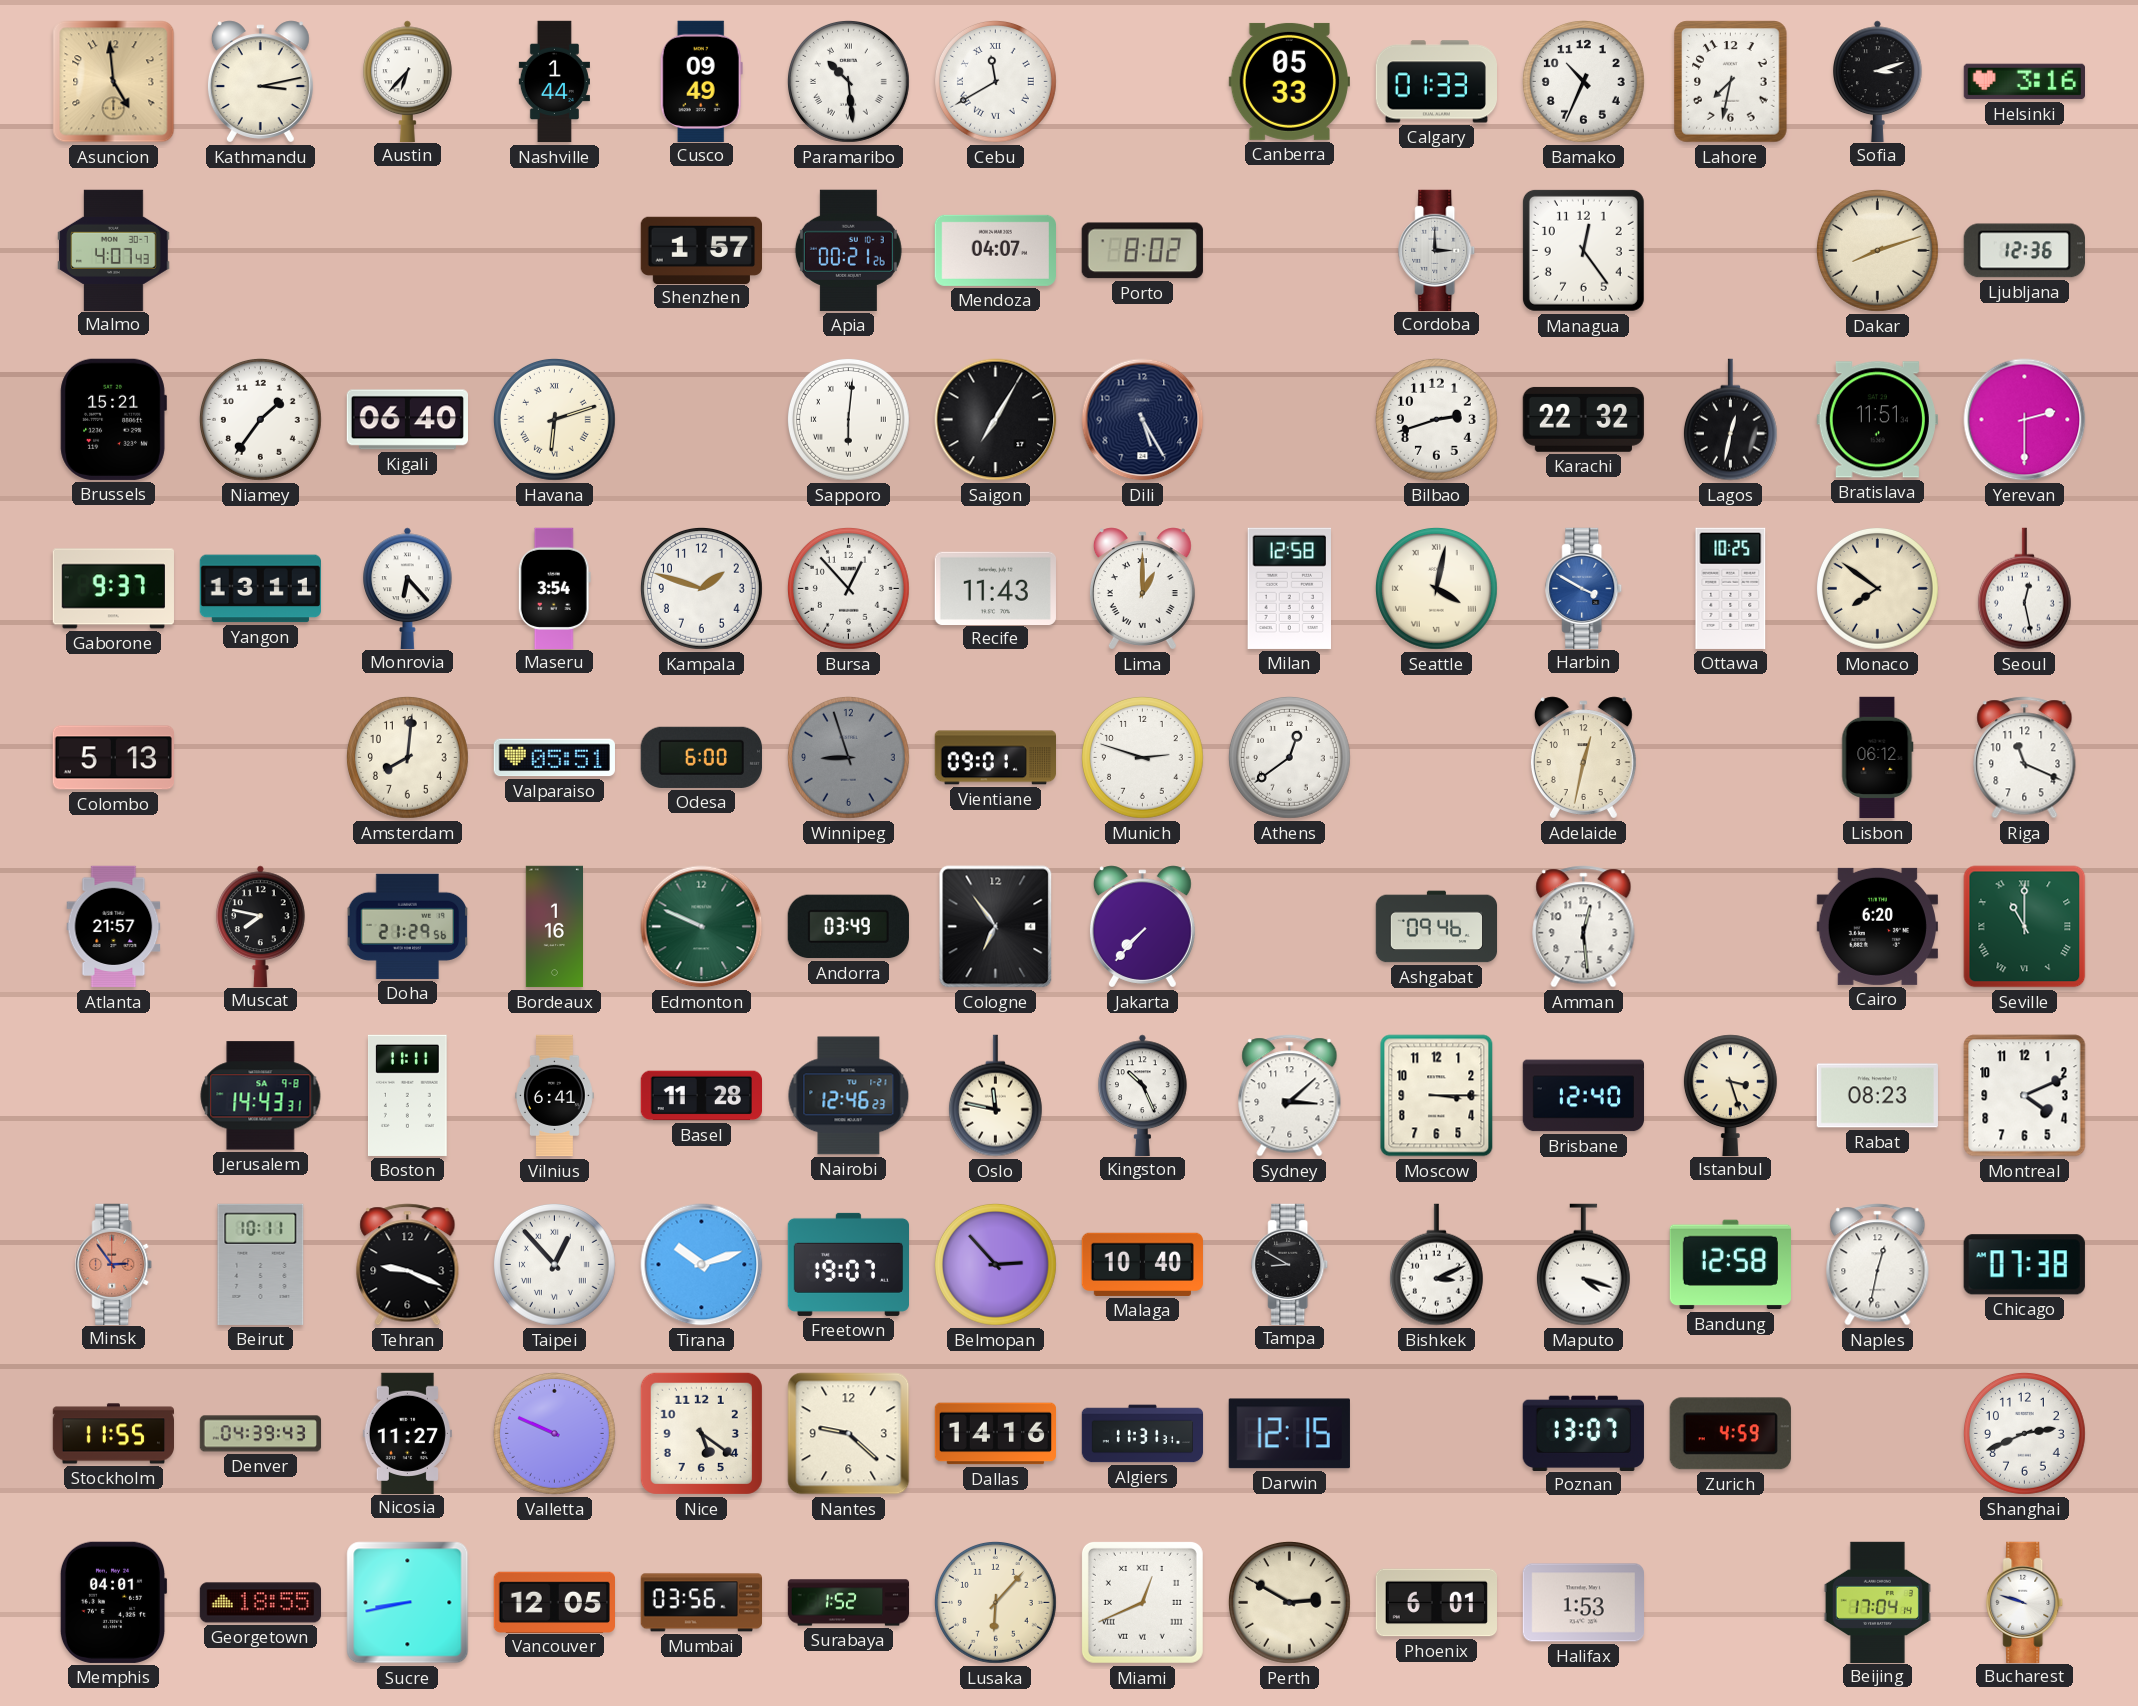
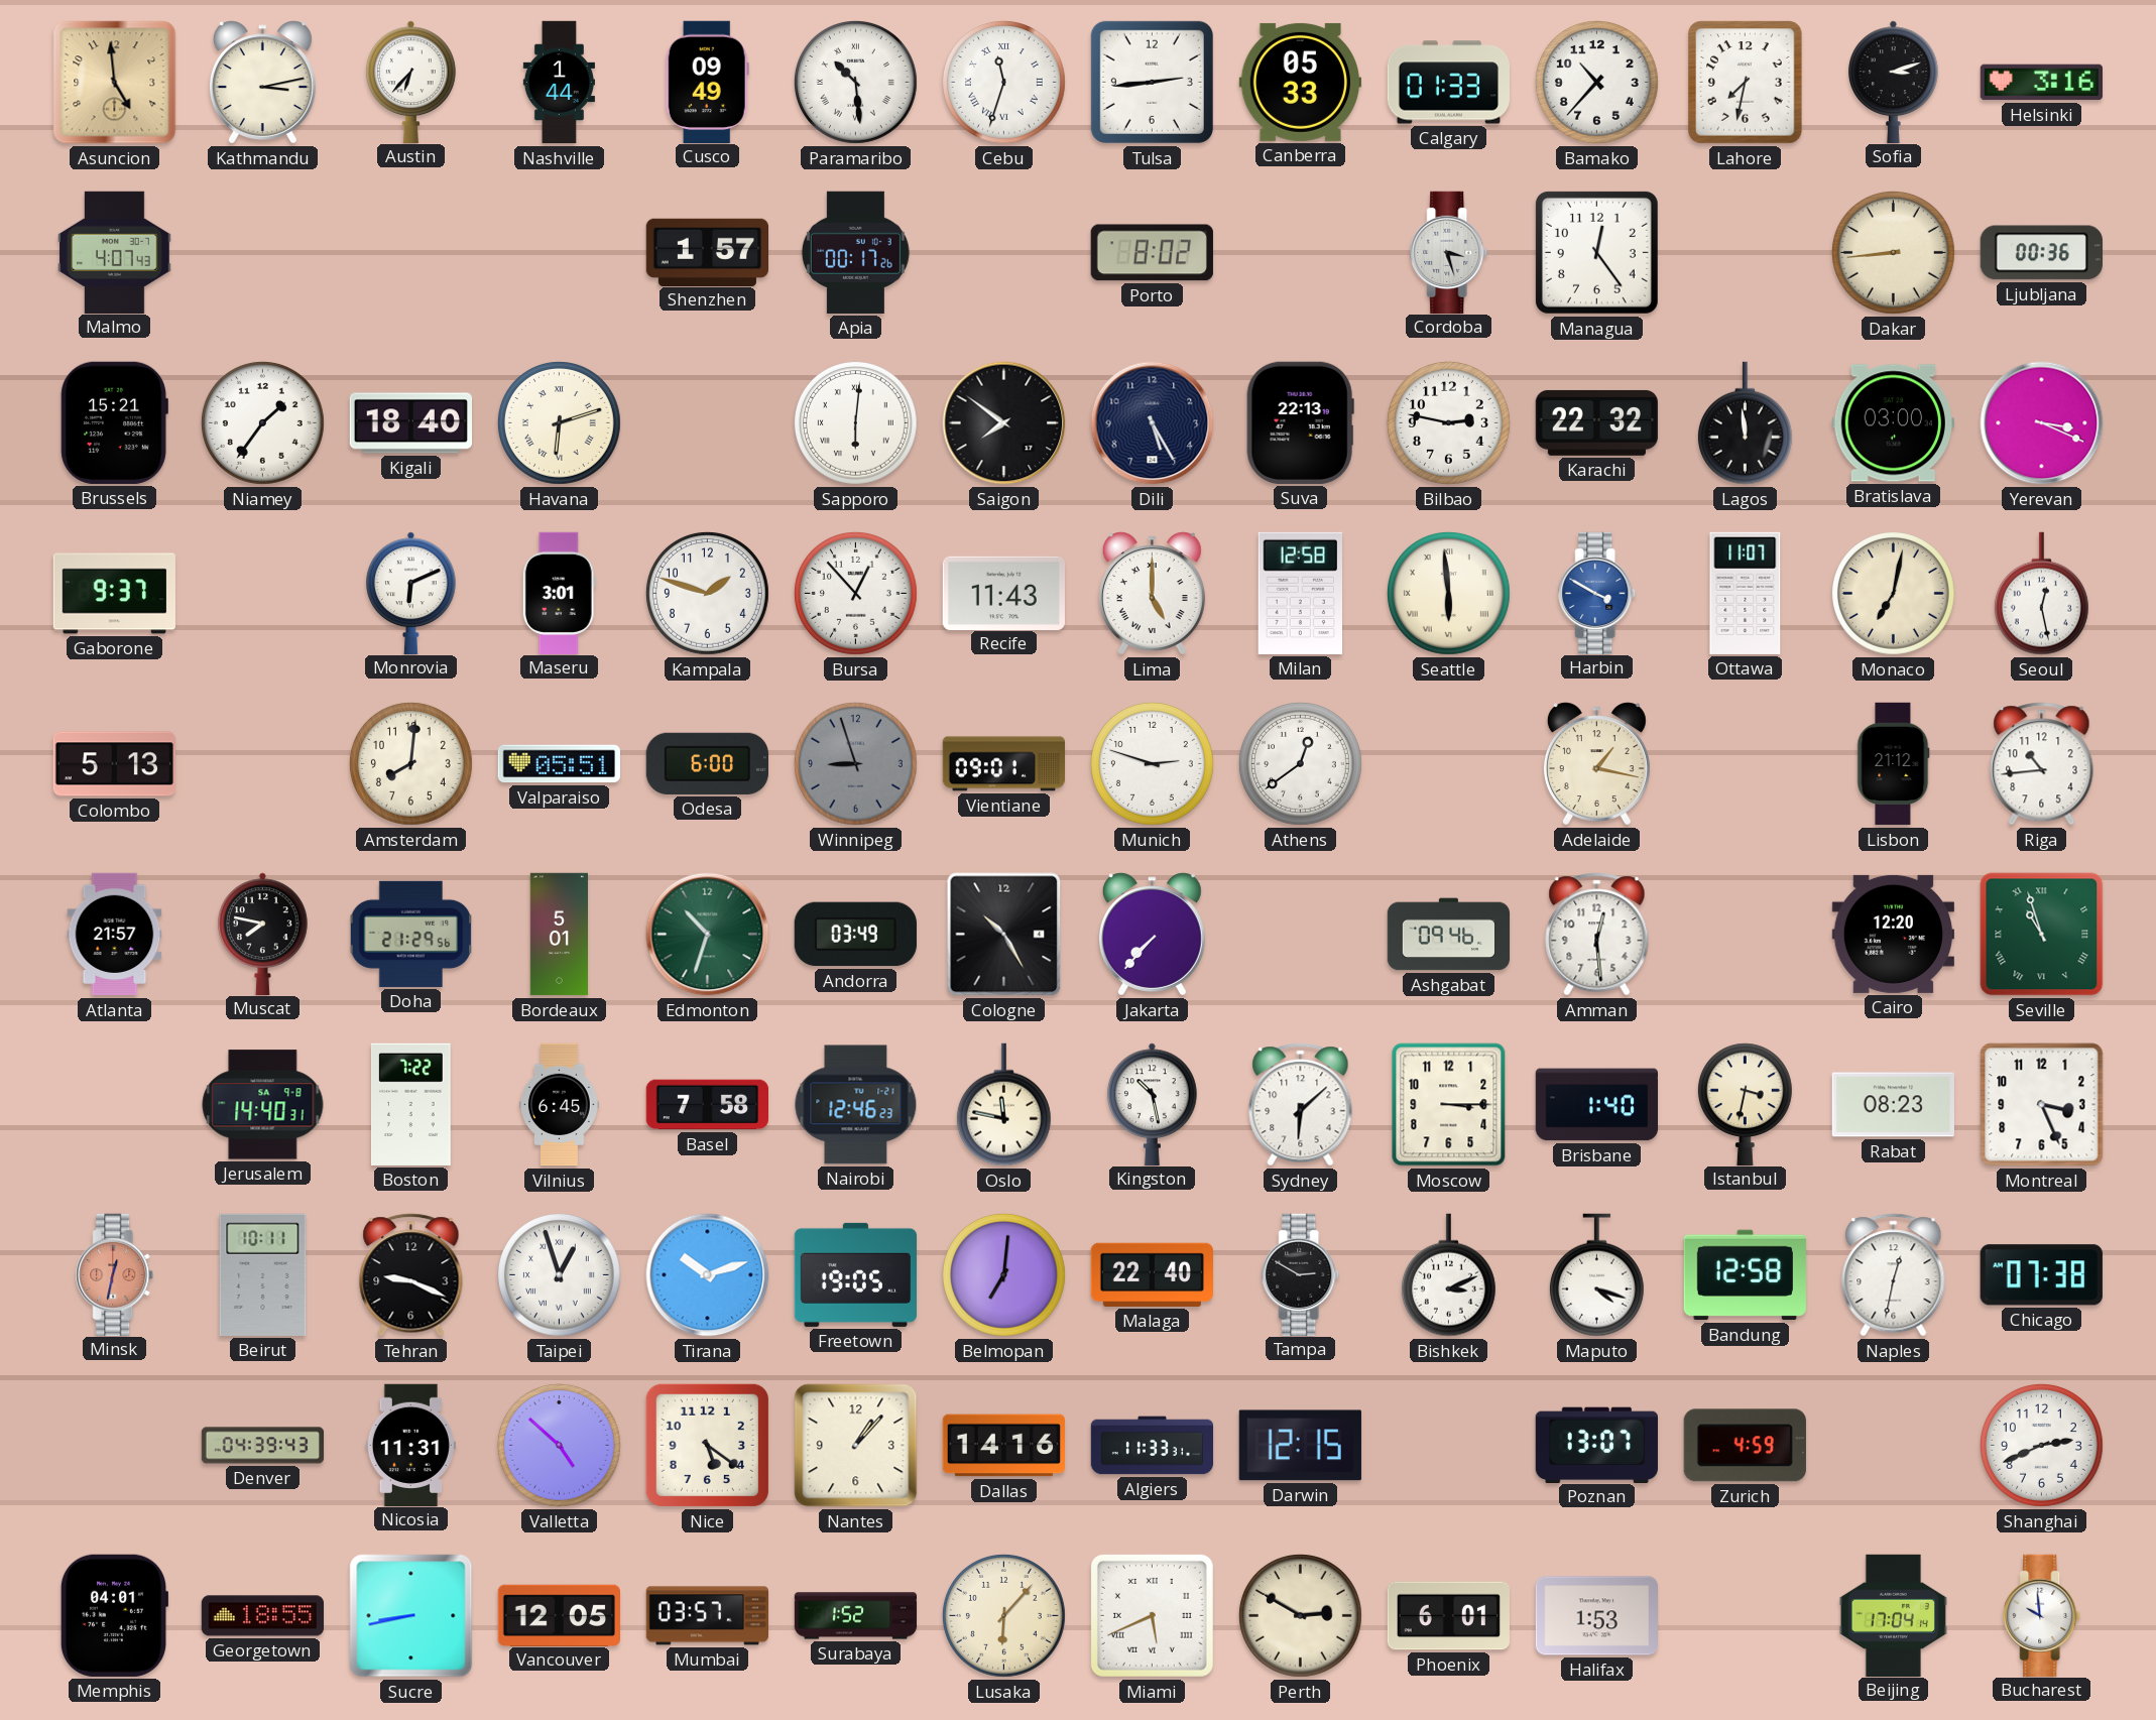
Cebu: 11:40 -> 11:33 (1003, 82)
Tulsa: none -> 2:44 (1152, 82)
Bamako: 10:34 -> 10:37 (1596, 82)
Apia: 00:21 -> 00:17 (855, 252)
Mendoza: 04:07 -> none (995, 250)
Cordoba: 3:00 -> 3:27 (1449, 252)
Dakar: 8:12 -> 8:44 (1893, 252)
Ljubljana: 12:36 -> 00:36 (2041, 253)
Kigali: 06:40 -> 18:40 (410, 423)
Saigon: 7:05 -> 7:51 (1004, 423)
Suva: none -> 22:13 (1300, 422)
Bilbao: 2:42 -> 2:47 (1448, 422)
Lagos: 12:32 -> 11:59 (1745, 423)
Bratislava: 11:51 -> 03:00 (1893, 423)
Yerevan: 2:30 -> 3:19 (2042, 423)
Yangon: 13:11 -> none (260, 589)
Monrovia: 6:23 -> 6:11 (411, 593)
Maseru: 3:54 -> 3:01 (559, 593)
Lima: 1:00 -> 5:00 (1152, 594)
Seattle: 4:02 -> 5:59 (1448, 593)
Ottawa: 10:25 -> 11:07 (1746, 593)
Monaco: 7:51 -> 7:02 (1893, 593)
Adelaide: 12:32 -> 1:17 (1596, 764)
Lisbon: 06:12 -> 21:12 (1894, 764)
Riga: 11:19 -> 10:44 (2042, 764)
Bordeaux: 1:16 -> 5:01 (559, 935)
Edmonton: 9:49 -> 10:33 (708, 935)
Cologne: 6:54 -> 10:25 (1004, 935)
Cairo: 6:20 -> 12:20 (1893, 934)
Seville: 11:00 -> 10:57 (2042, 935)
Jerusalem: 14:43 -> 14:40 (263, 1105)
Boston: 11:11 -> 7:22 (410, 1104)
Vilnius: 6:41 -> 6:45 (560, 1105)
Basel: 11:28 -> 7:58 (707, 1105)
Kingston: 10:26 -> 10:28 (1153, 1104)
Sydney: 3:08 -> 6:08 (1301, 1105)
Brisbane: 12:40 -> 1:40 (1596, 1105)
Istanbul: 3:27 -> 3:32 (1745, 1104)
Montreal: 4:11 -> 3:26 (2042, 1105)
Minsk: 2:54 -> 12:32 (115, 1274)
Taipei: 12:53 -> 12:57 (559, 1274)
Freetown: 19:07 -> 19:05 (855, 1274)
Belmopan: 2:53 -> 7:01 (1003, 1274)
Malaga: 10:40 -> 22:40 (1152, 1274)
Tampa: 8:50 -> 2:50 (1301, 1274)
Stockholm: 11:55 -> none (113, 1434)
Nicosia: 11:27 -> 11:31 (410, 1445)
Valletta: 9:49 -> 4:52 (559, 1445)
Nantes: 9:22 -> 1:07 (856, 1446)
Algiers: 11:31 -> 11:33 (1153, 1446)
Mumbai: 03:56 -> 03:57 (707, 1616)
Miami: 12:41 -> 5:41 (1152, 1615)
Bucharest: 9:48 -> 9:59 (2042, 1615)
